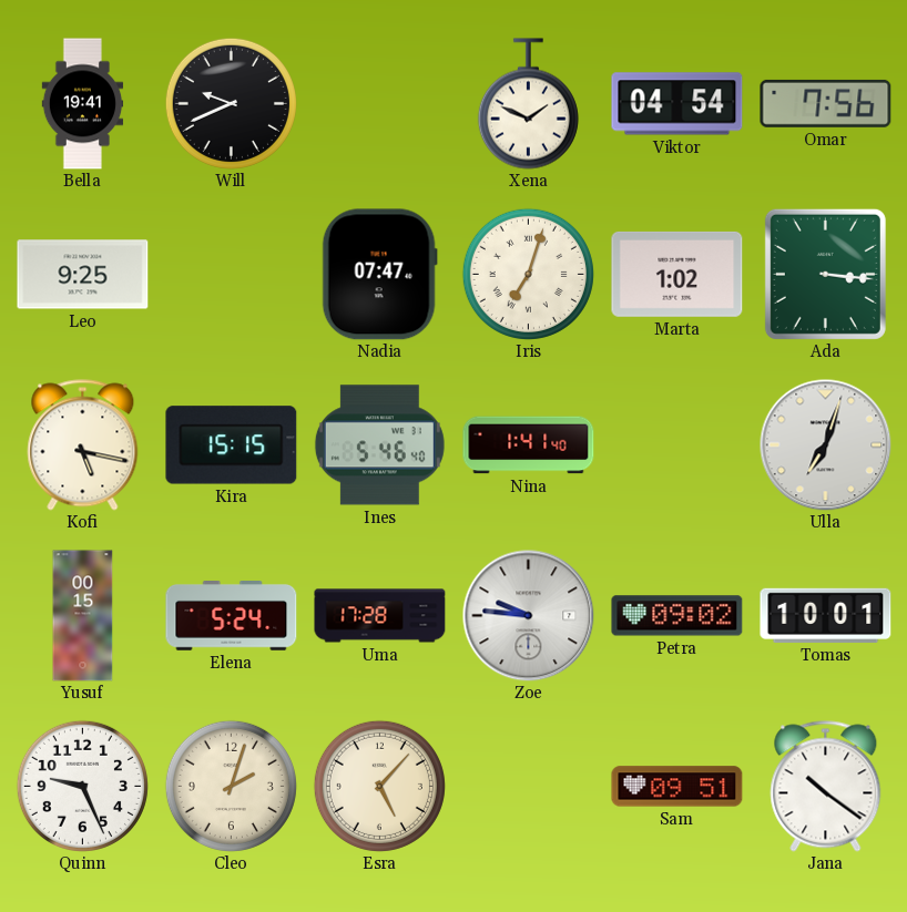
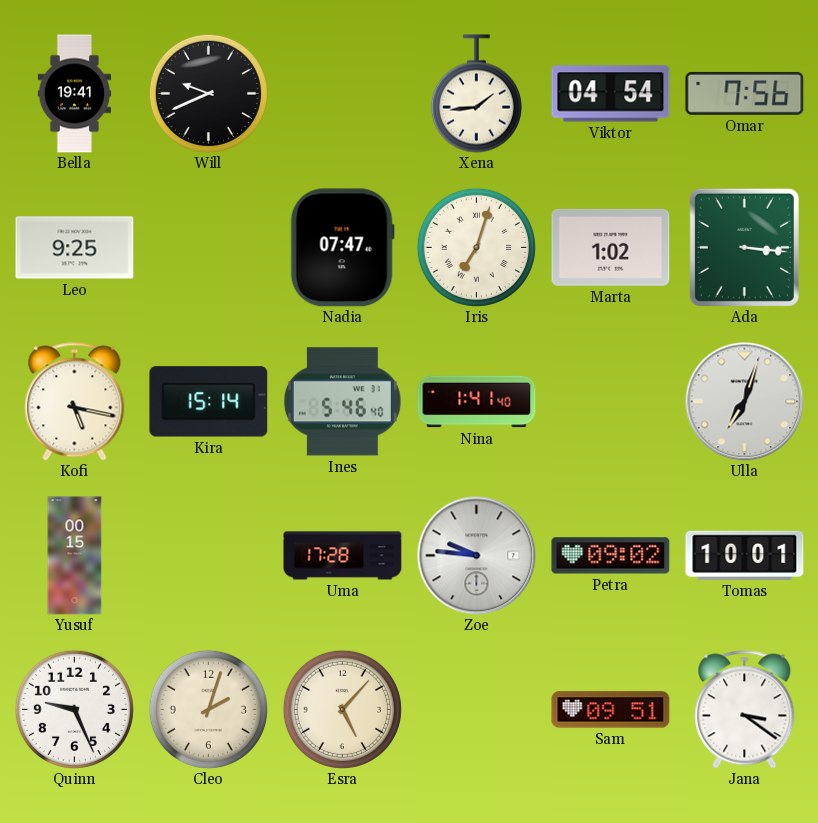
Xena: 1:49 -> 1:44 (476, 94)
Kira: 15:15 -> 15:14 (209, 402)
Elena: 5:24 -> none (232, 616)
Jana: 10:21 -> 3:21 (745, 710)
